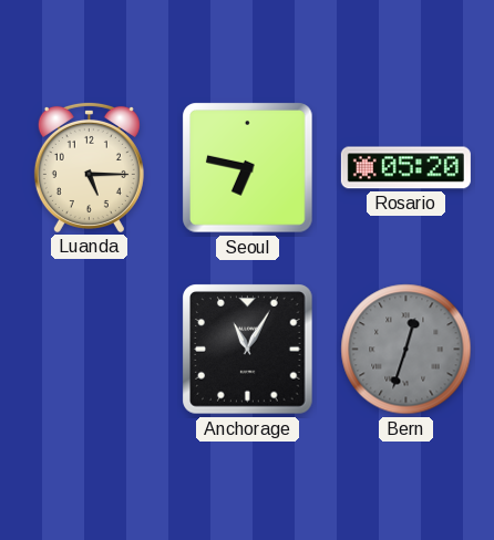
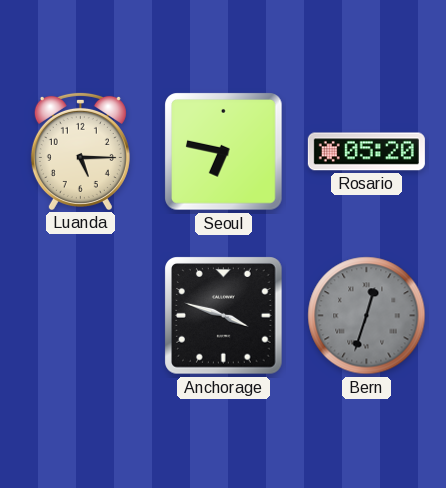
Anchorage: 11:05 -> 3:48 (224, 316)
